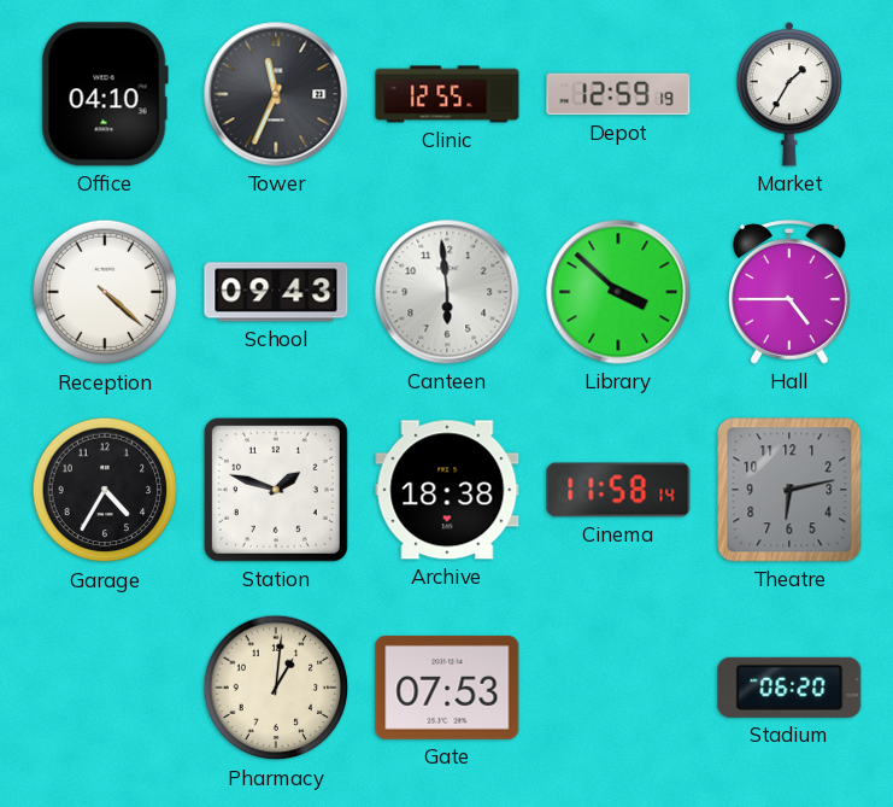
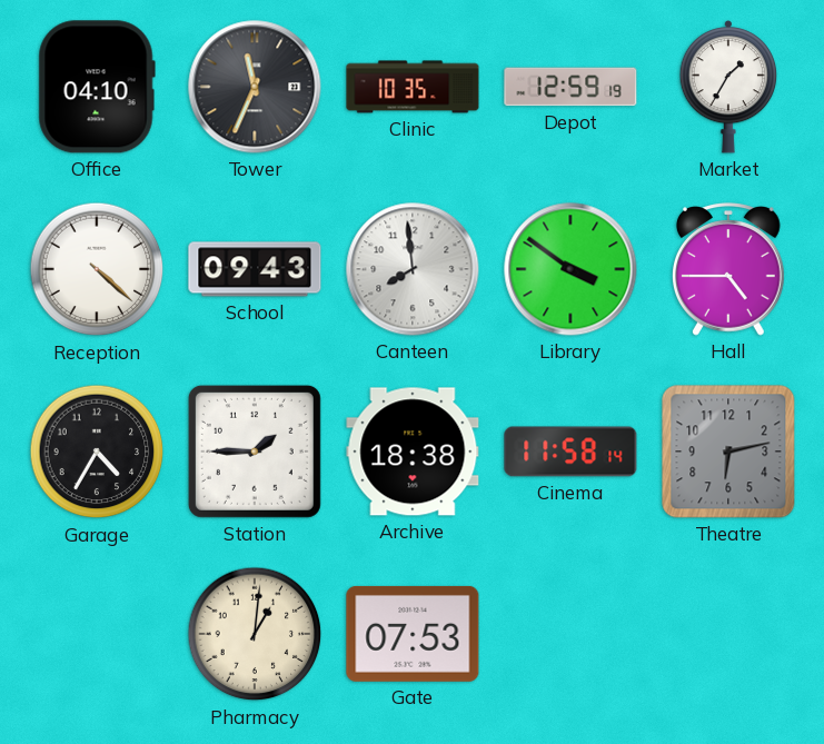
Clinic: 12:55 -> 10:35 (413, 87)
Canteen: 5:59 -> 7:59 (413, 269)
Library: 3:52 -> 3:51 (570, 269)
Station: 1:48 -> 1:45 (255, 452)
Stadium: 06:20 -> none (789, 688)
